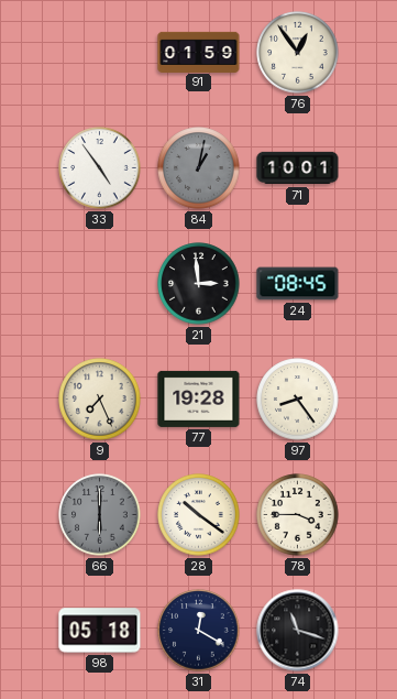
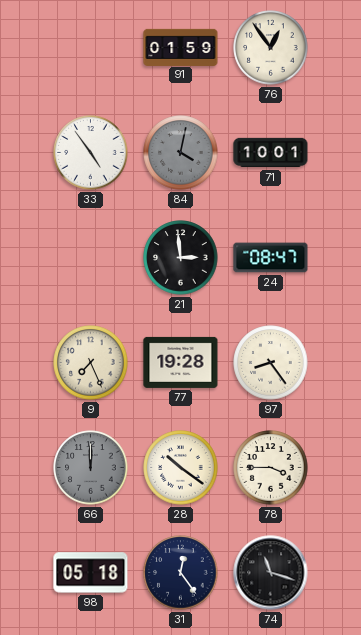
84: 1:02 -> 4:02 (181, 153)
24: 08:45 -> 08:47 (271, 258)
66: 6:00 -> 12:00 (91, 468)
31: 12:20 -> 12:24 (181, 573)
